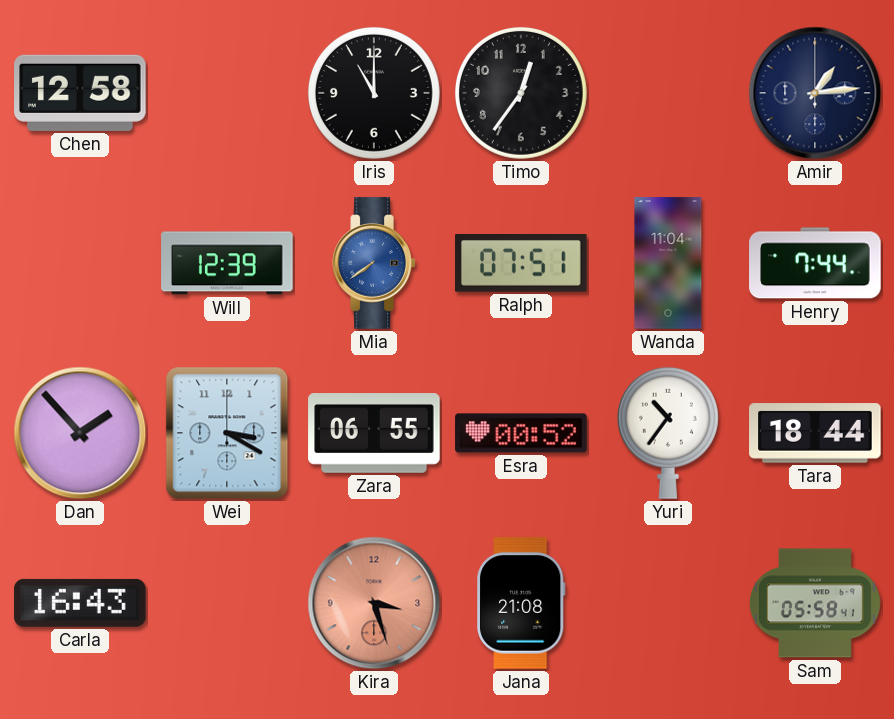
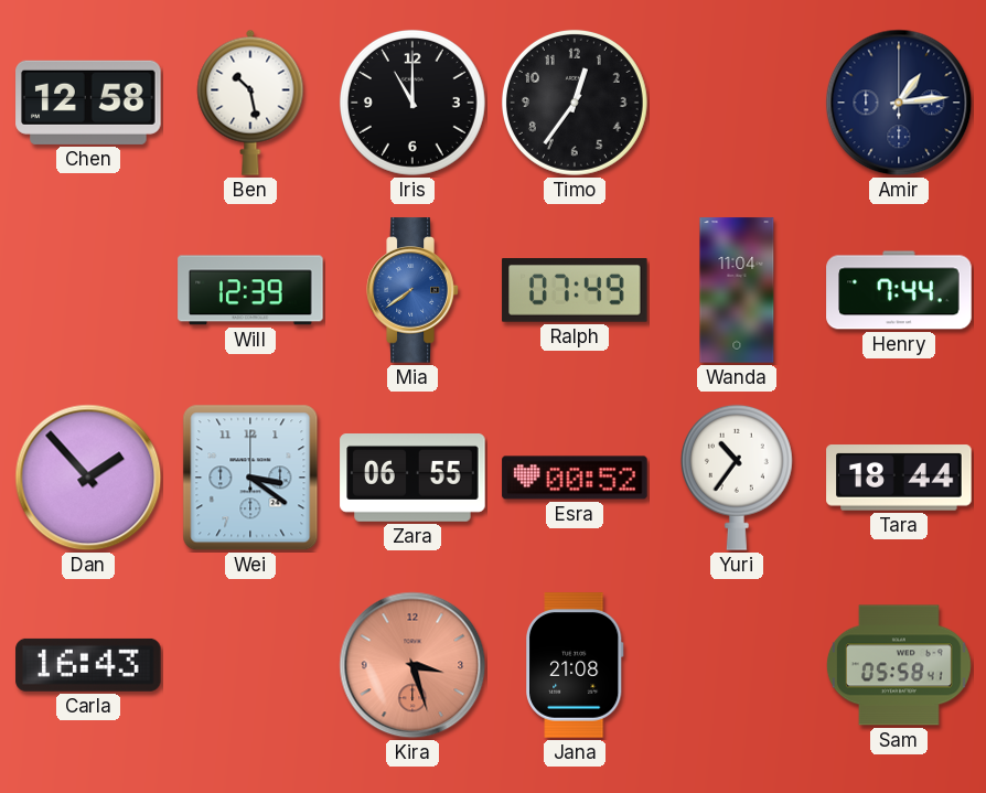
Ben: none -> 10:28 (250, 103)
Ralph: 07:51 -> 07:49 (575, 291)
Wei: 3:20 -> 3:21 (250, 478)
